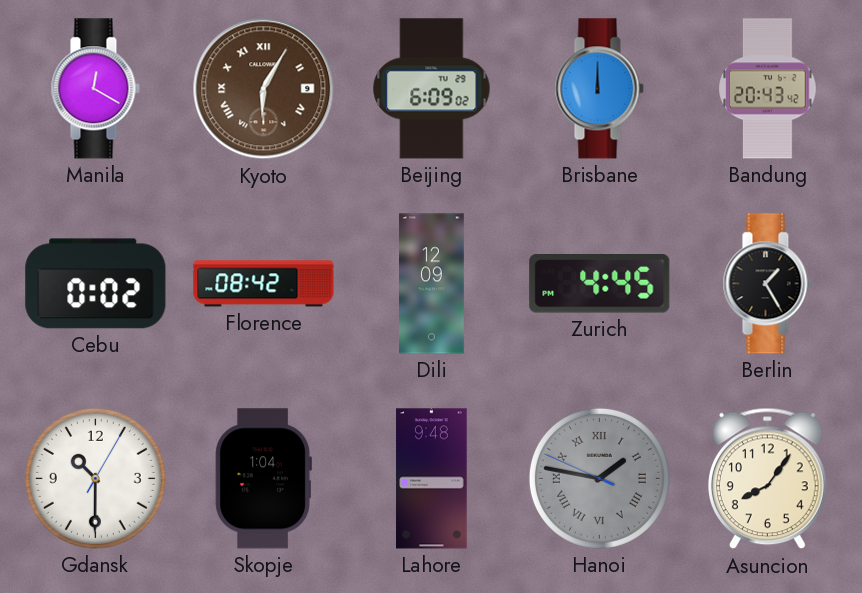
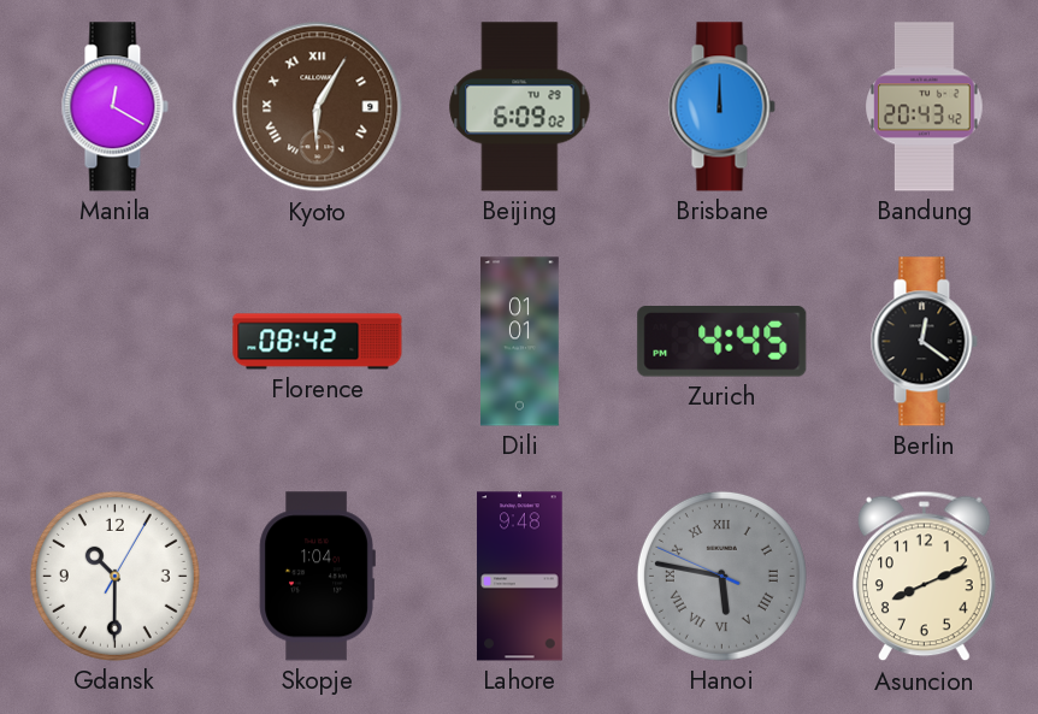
Cebu: 0:02 -> none (96, 284)
Dili: 12:09 -> 01:01 (520, 342)
Berlin: 1:25 -> 12:21 (924, 342)
Hanoi: 1:46 -> 5:46 (721, 576)
Asuncion: 8:06 -> 8:11 (925, 577)
